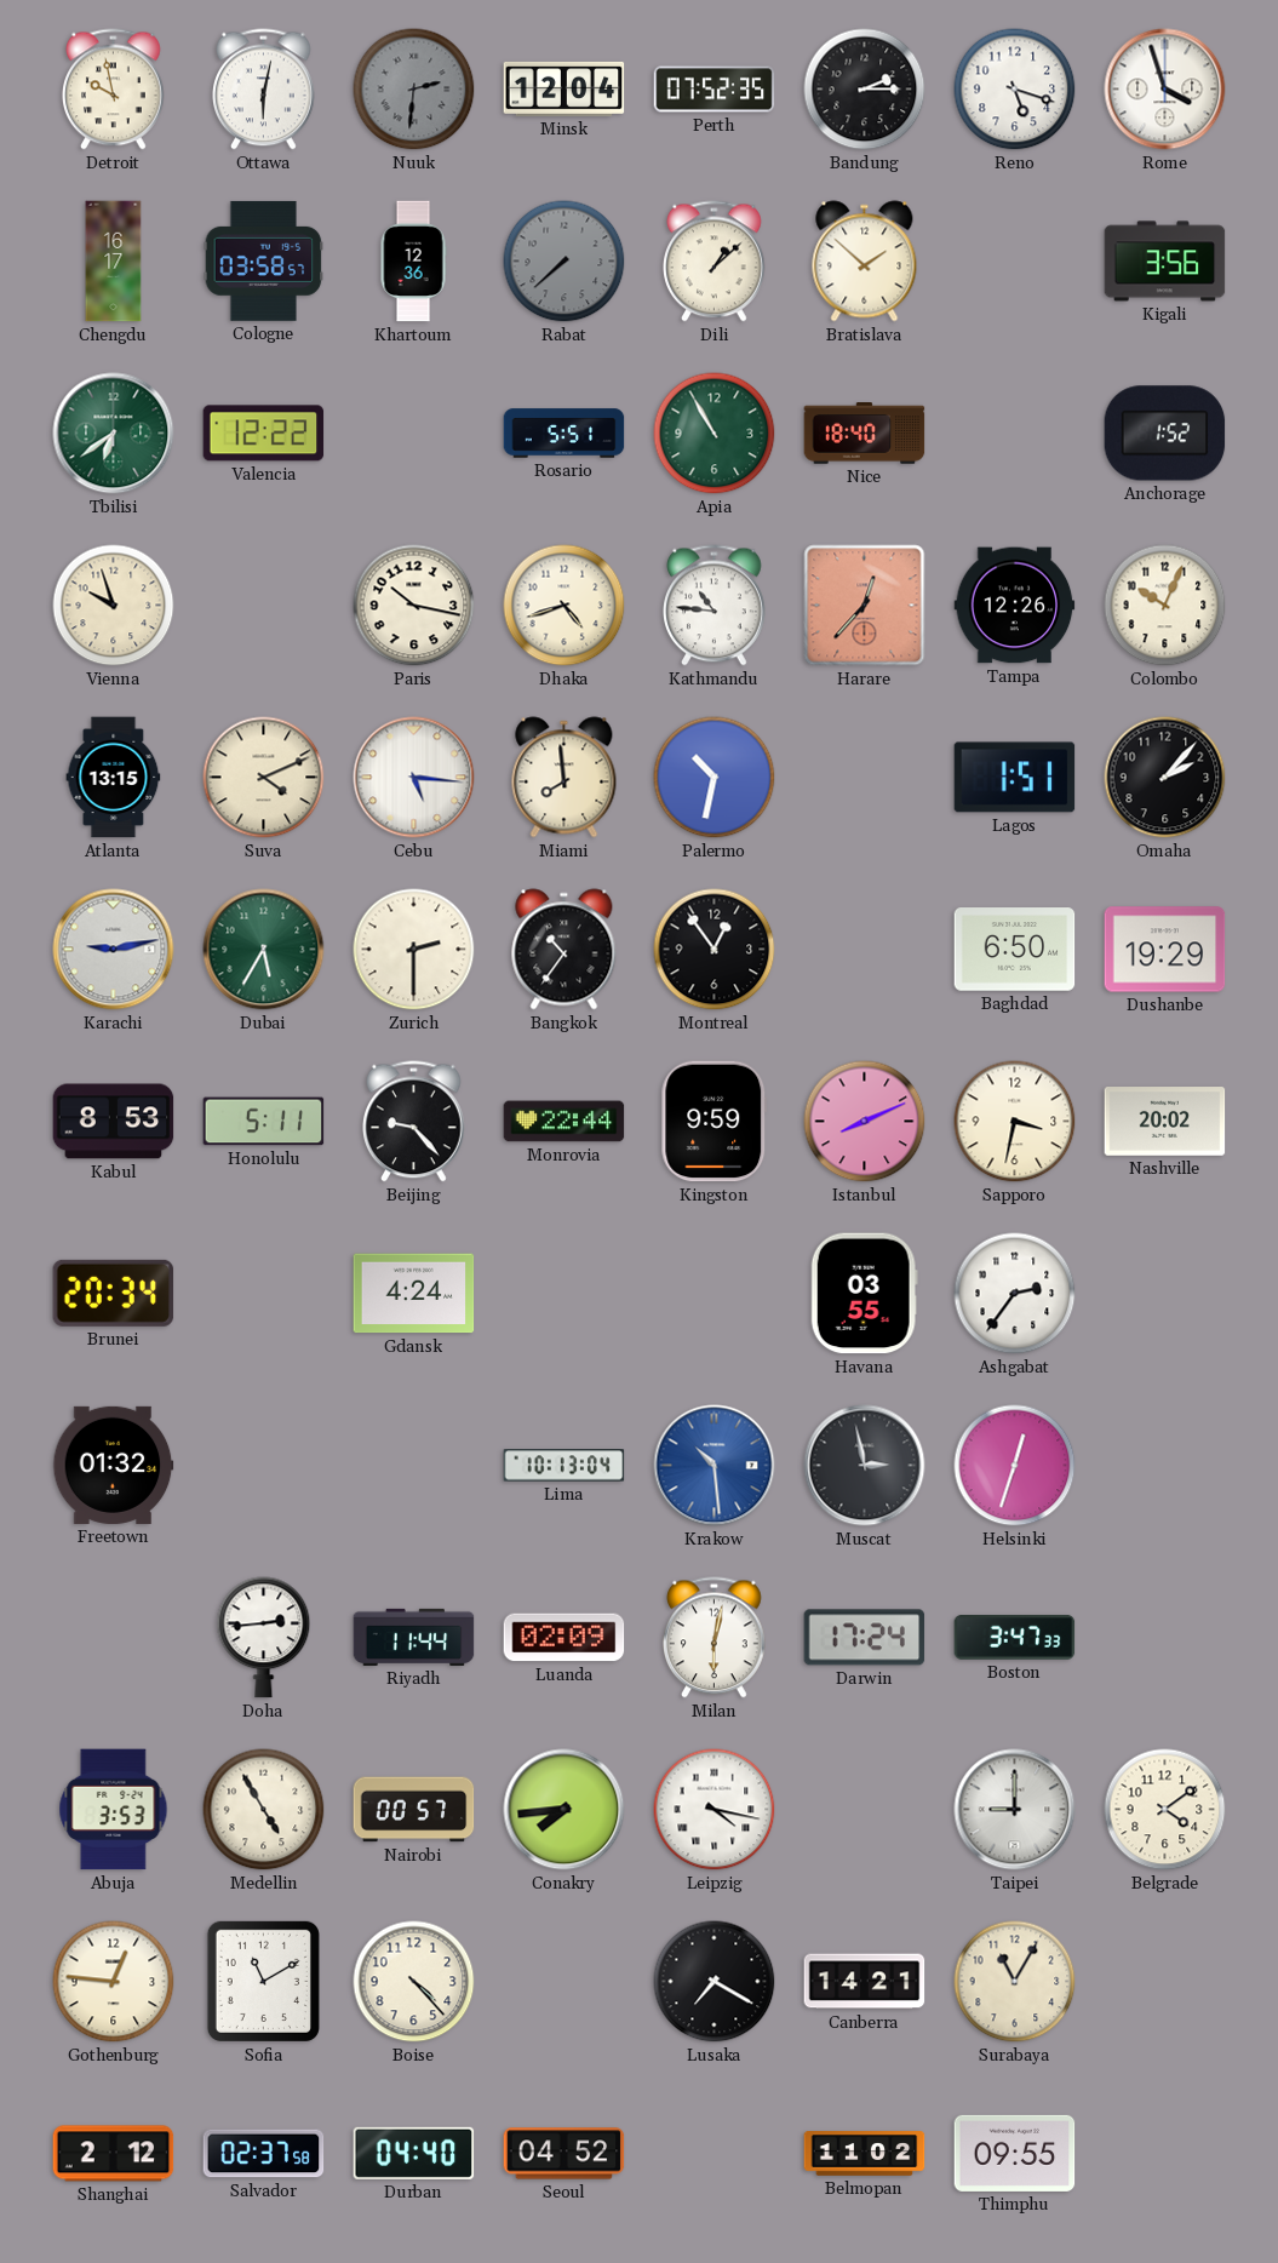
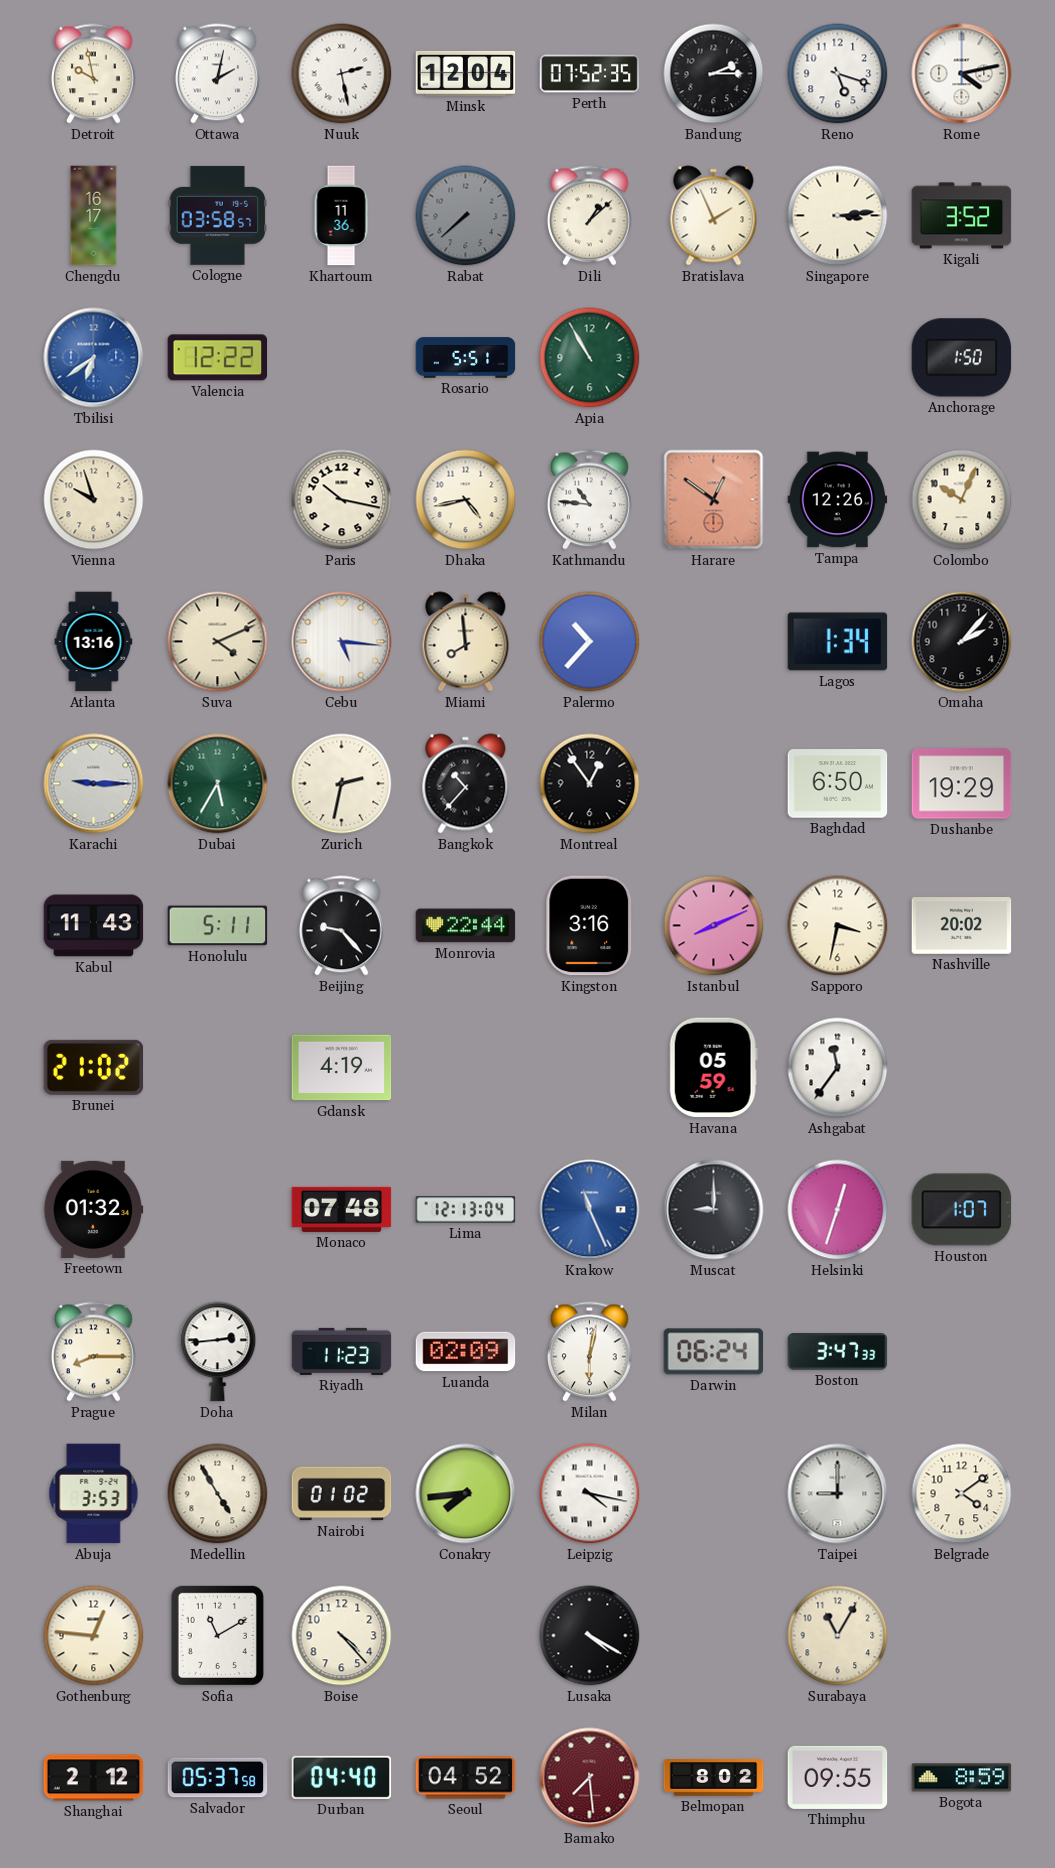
Ottawa: 6:02 -> 2:02 (218, 74)
Nuuk: 2:31 -> 2:28 (342, 74)
Nuuk dial: grey -> white (342, 74)
Rome: 3:57 -> 4:13 (962, 74)
Khartoum: 12:36 -> 11:36 (341, 216)
Bratislava: 1:52 -> 1:56 (714, 216)
Singapore: none -> 3:14 (838, 216)
Kigali: 3:56 -> 3:52 (962, 216)
Tbilisi dial: green -> blue (94, 358)
Nice: 18:40 -> none (865, 434)
Anchorage: 1:52 -> 1:50 (962, 358)
Dhaka: 4:42 -> 4:43 (466, 500)
Harare: 12:37 -> 12:51 (714, 500)
Atlanta: 13:15 -> 13:16 (94, 642)
Palermo: 10:32 -> 10:37 (590, 642)
Lagos: 1:51 -> 1:34 (838, 642)
Karachi: 9:13 -> 9:15 (94, 784)
Zurich: 2:30 -> 2:32 (342, 784)
Bangkok: 10:36 -> 10:37 (466, 784)
Kabul: 8:53 -> 11:43 (94, 926)
Kingston: 9:59 -> 3:16 (590, 926)
Brunei: 20:34 -> 21:02 (94, 1067)
Gdansk: 4:24 -> 4:19 (342, 1068)
Havana: 03:55 -> 05:59 (713, 1068)
Ashgabat: 2:36 -> 11:36 (838, 1068)
Monaco: none -> 07:48 (342, 1209)
Lima: 10:13 -> 12:13 (466, 1210)
Krakow: 10:29 -> 11:26 (590, 1210)
Muscat: 2:58 -> 9:00 (714, 1210)
Houston: none -> 1:07 (962, 1210)
Prague: none -> 8:15 (94, 1352)
Riyadh: 11:44 -> 11:23 (342, 1351)
Darwin: 17:24 -> 06:24 (714, 1352)
Nairobi: 00:57 -> 01:02 (342, 1494)
Lusaka: 7:20 -> 4:20 (590, 1636)
Canberra: 14:21 -> none (865, 1982)
Salvador: 02:37 -> 05:37 (218, 1778)
Bamako: none -> 7:29 (590, 1778)
Belmopan: 11:02 -> 8:02 (714, 1778)
Bogota: none -> 8:59 (962, 1778)
